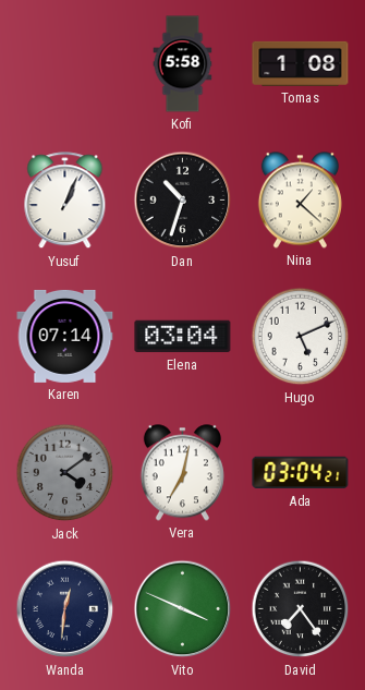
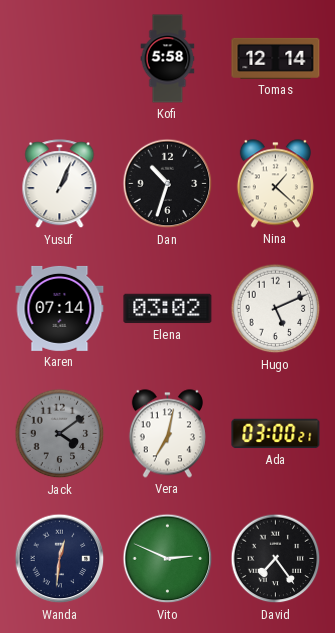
Tomas: 1:08 -> 12:14 (276, 58)
Elena: 03:04 -> 03:02 (168, 309)
Ada: 03:04 -> 03:00 (276, 434)
Vito: 3:49 -> 2:49 (168, 559)
